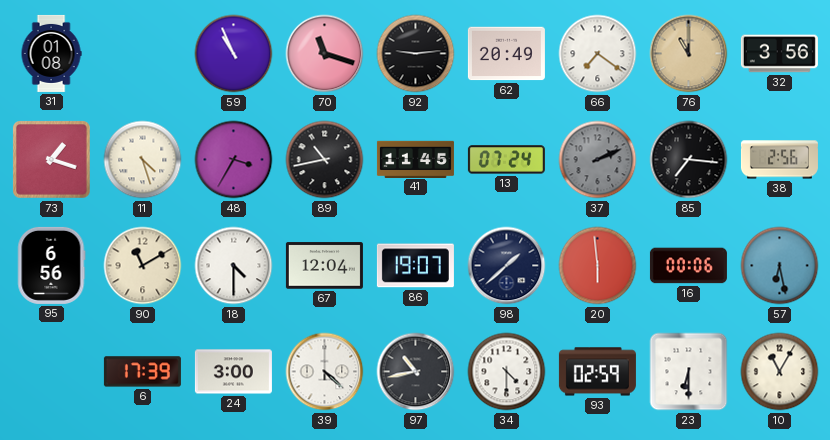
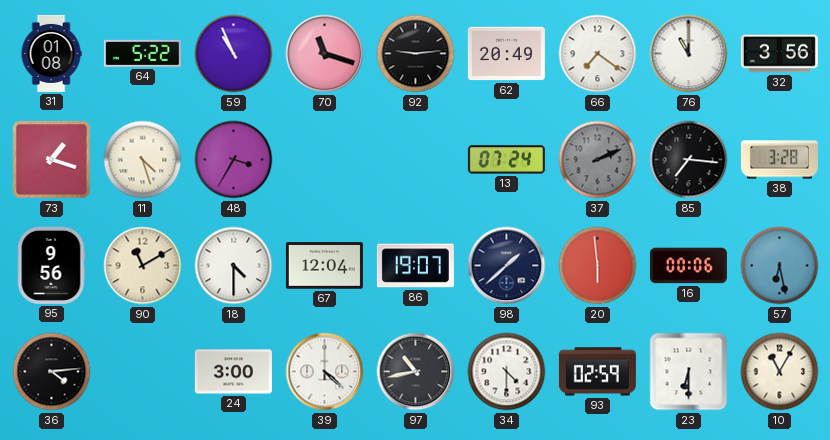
64: none -> 5:22 (142, 53)
76 dial: champagne -> white (689, 54)
89: 10:43 -> none (325, 160)
41: 11:45 -> none (415, 159)
38: 2:56 -> 3:28 (779, 160)
95: 6:56 -> 9:56 (52, 265)
36: none -> 4:14 (52, 372)
6: 17:39 -> none (142, 372)
